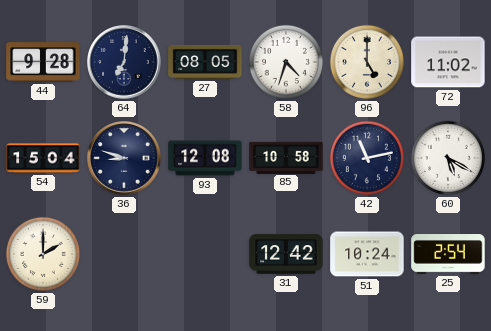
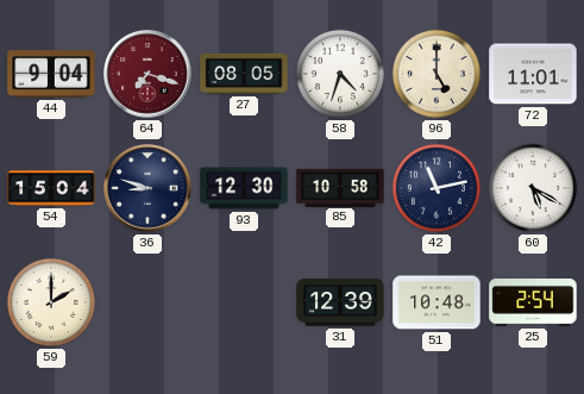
44: 9:28 -> 9:04 (51, 74)
64: 7:01 -> 7:18 (147, 74)
64 dial: navy -> burgundy (147, 74)
72: 11:02 -> 11:01 (533, 74)
93: 12:08 -> 12:30 (244, 188)
31: 12:42 -> 12:39 (340, 302)
51: 10:24 -> 10:48 (437, 302)
